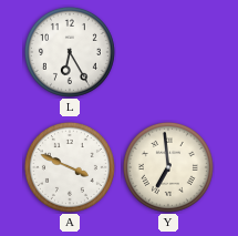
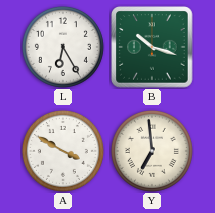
B: none -> 10:18 (152, 47)
A: 3:49 -> 3:50 (63, 151)
